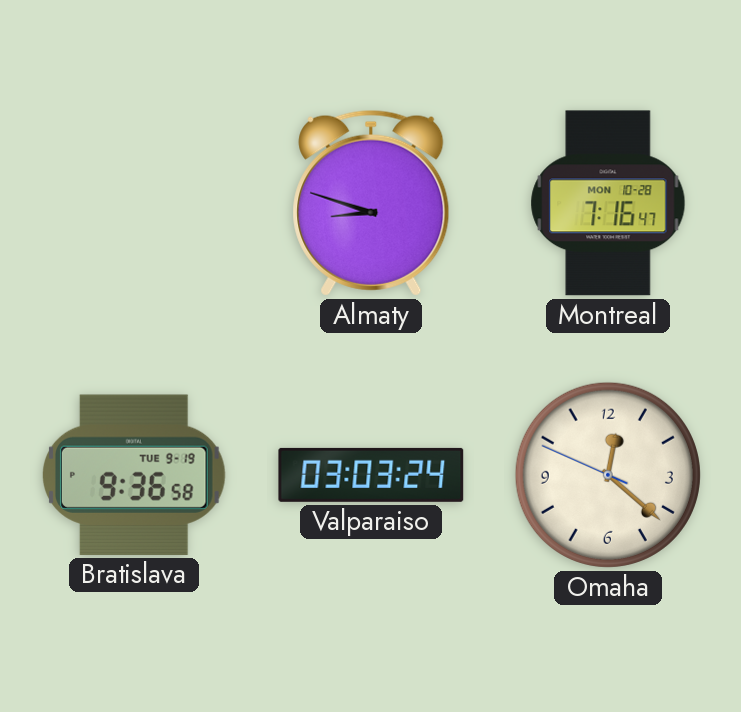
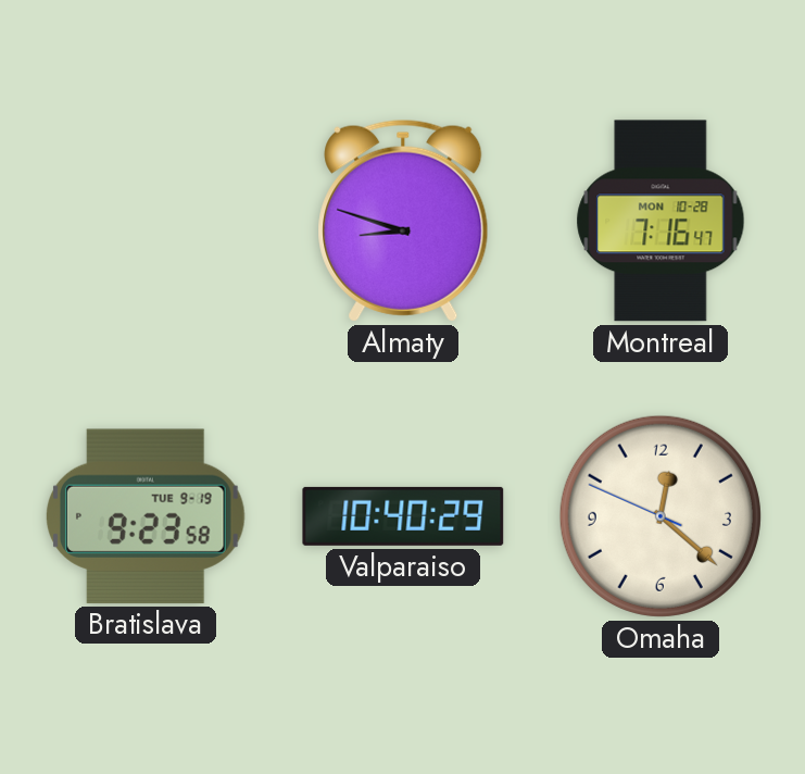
Bratislava: 9:36 -> 9:23 (146, 516)
Valparaiso: 03:03 -> 10:40 (403, 516)
